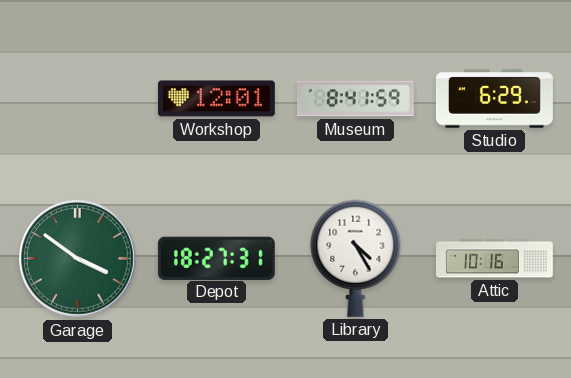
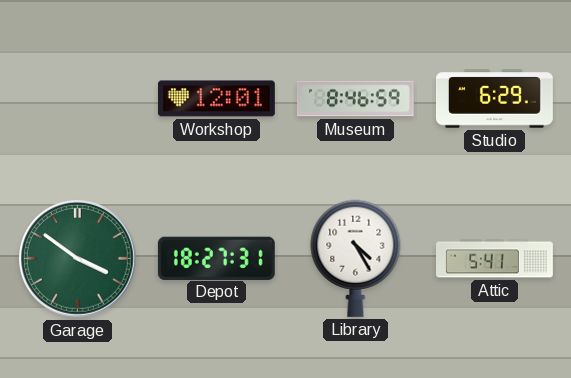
Museum: 8:41 -> 8:46 (355, 99)
Attic: 10:16 -> 5:41 (495, 259)
